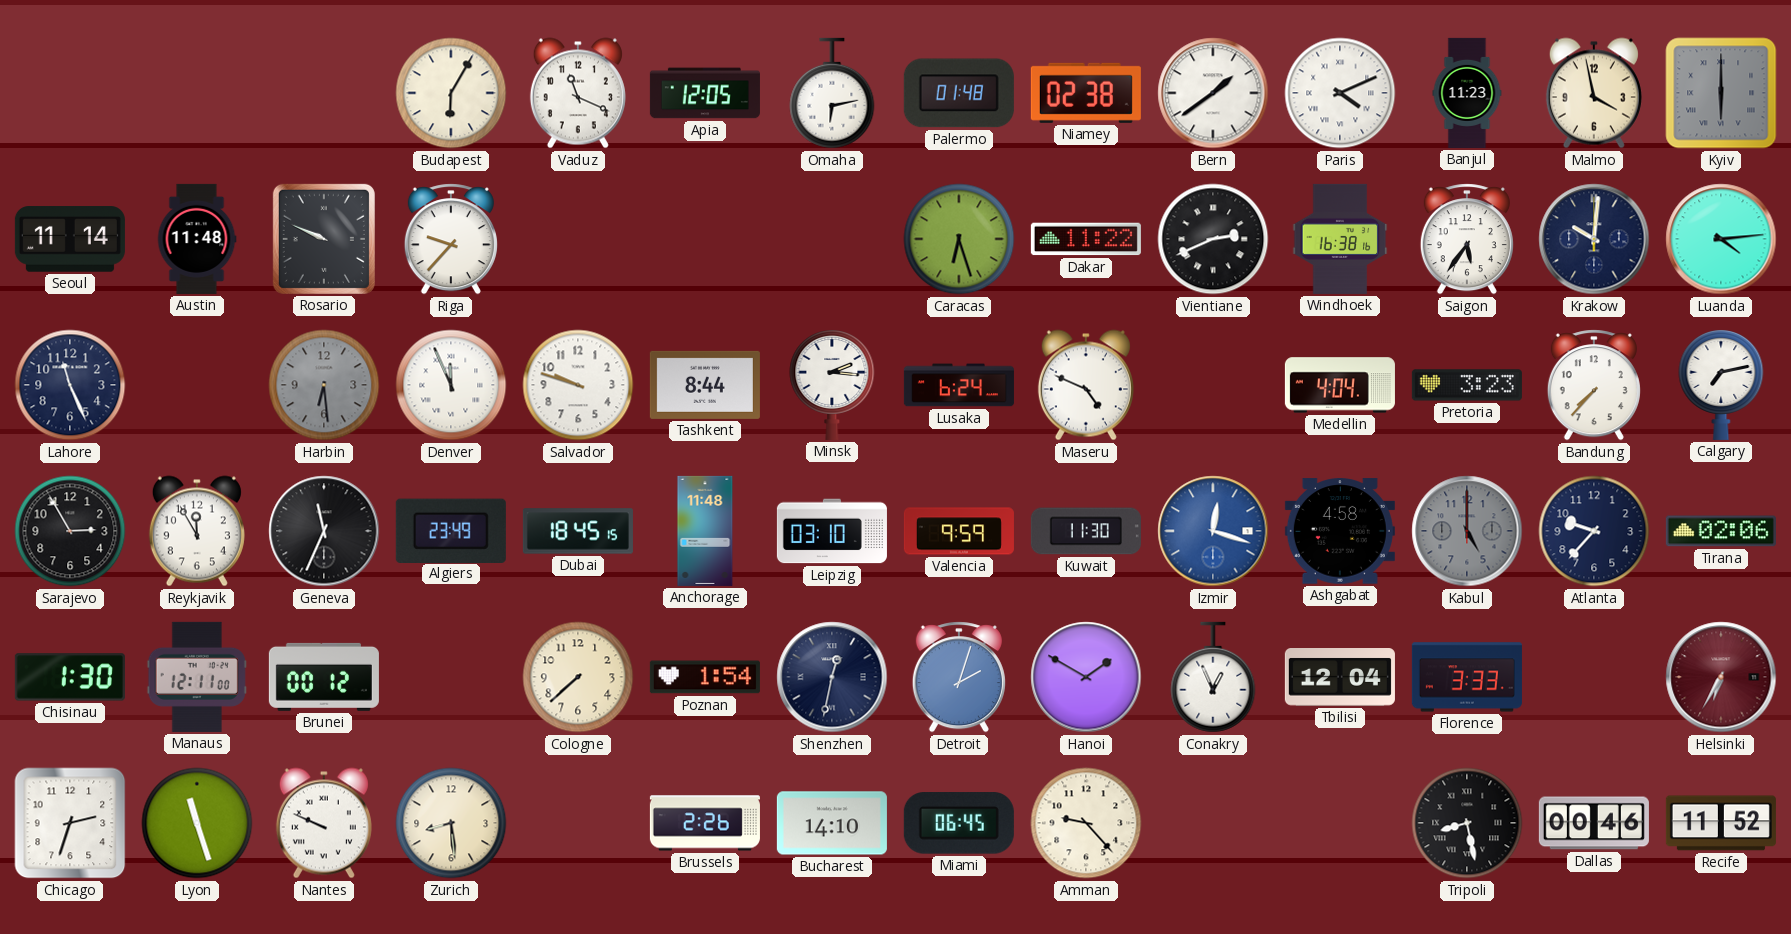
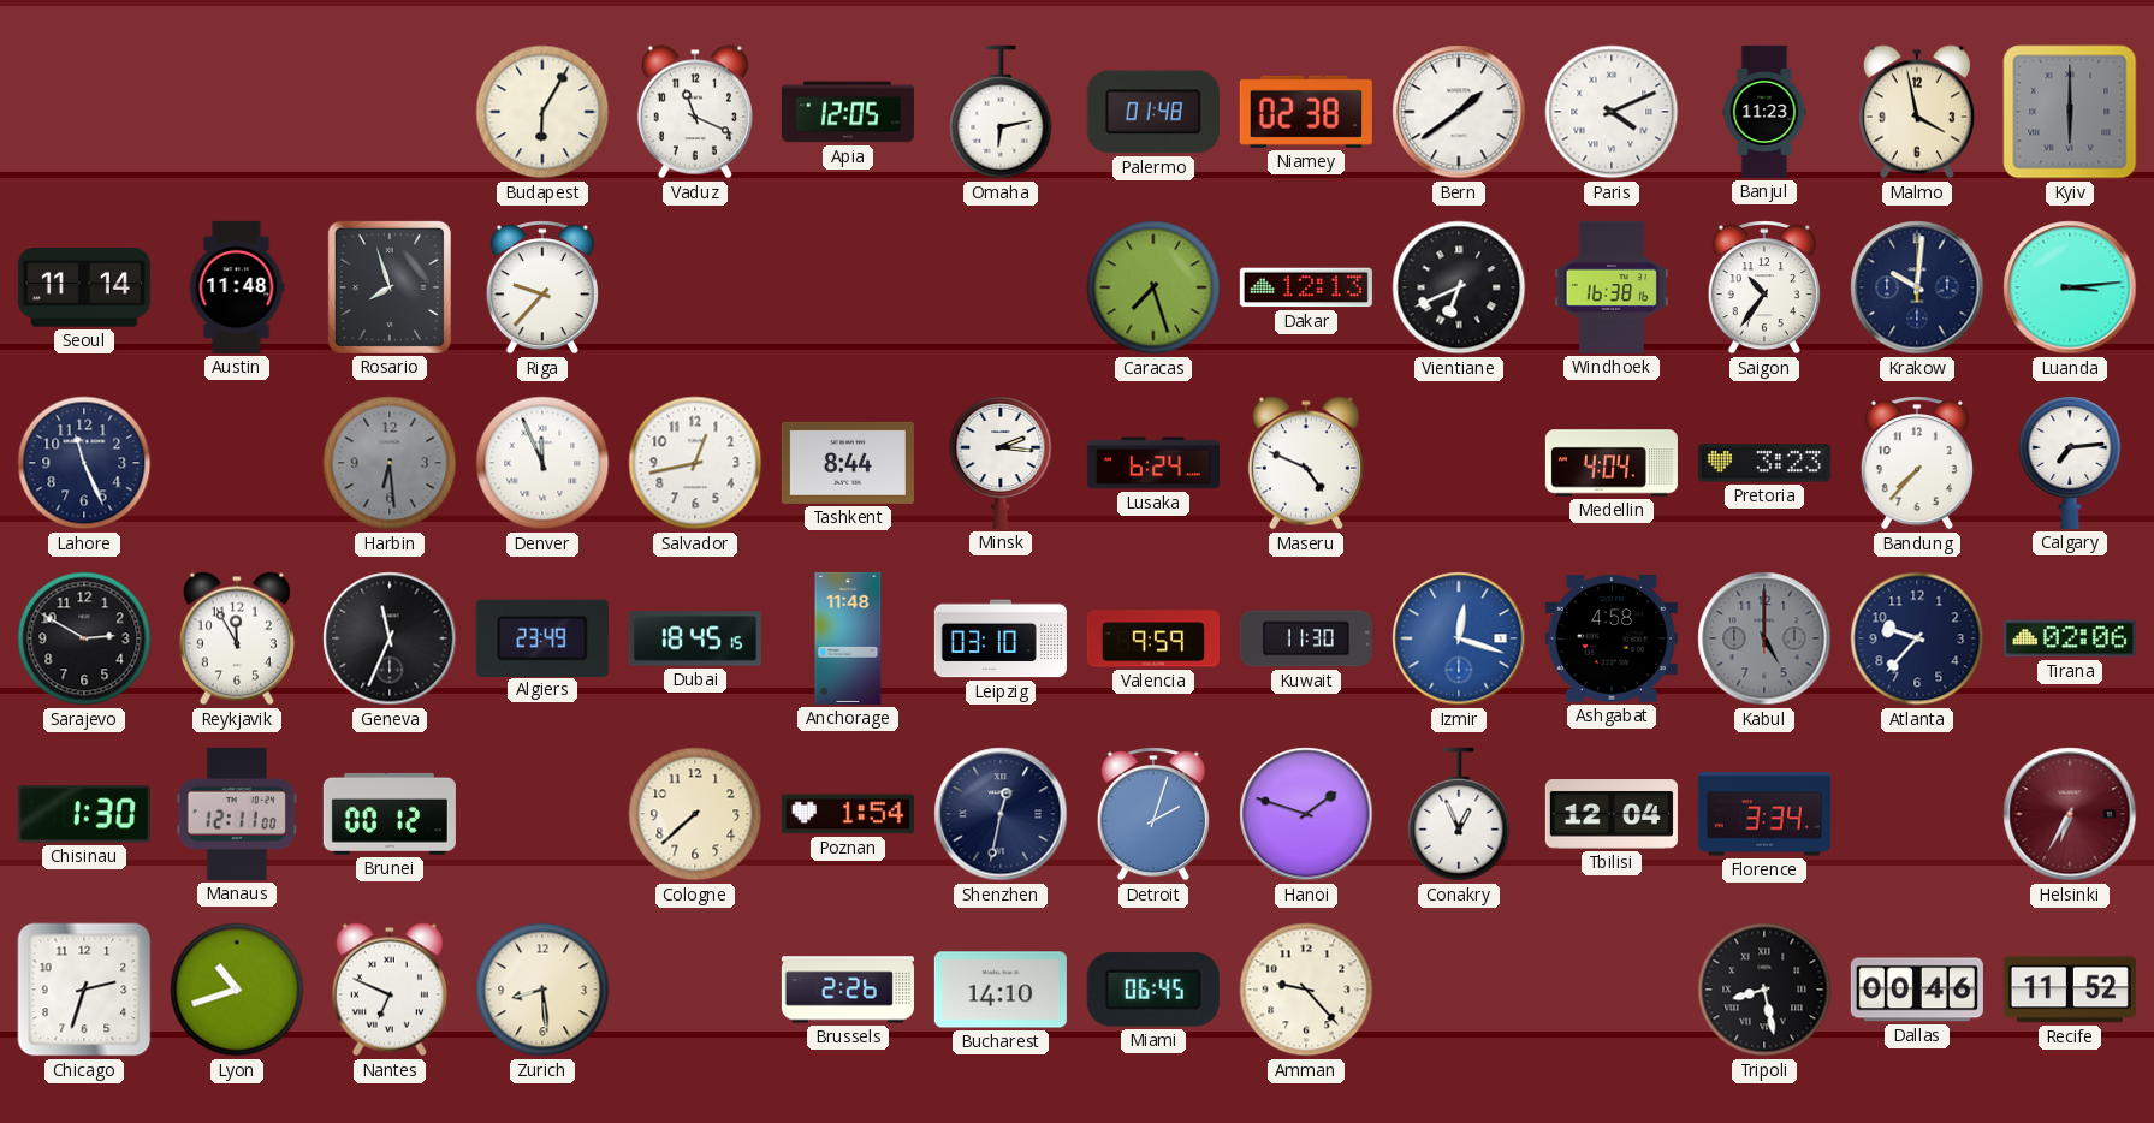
Rosario: 9:49 -> 7:57 (390, 287)
Caracas: 6:27 -> 7:27 (1153, 287)
Dakar: 11:22 -> 12:13 (1306, 287)
Vientiane: 2:41 -> 6:41 (1459, 287)
Saigon: 5:36 -> 10:36 (1764, 287)
Luanda: 4:14 -> 3:14 (2070, 287)
Salvador: 9:48 -> 12:43 (695, 463)
Calgary: 7:13 -> 7:14 (2070, 463)
Sarajevo: 2:55 -> 2:50 (84, 638)
Hanoi: 1:50 -> 1:48 (1306, 814)
Florence: 3:33 -> 3:34 (1764, 814)
Lyon: 11:27 -> 10:42 (237, 990)
Nantes: 9:49 -> 6:49 (390, 990)
